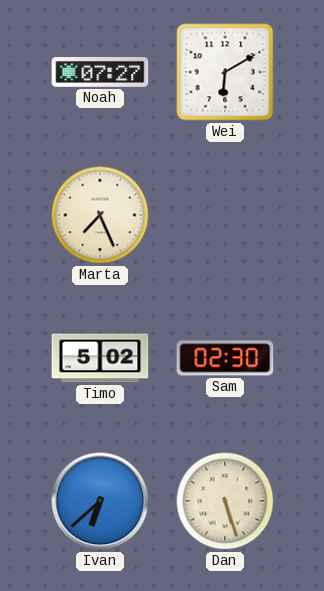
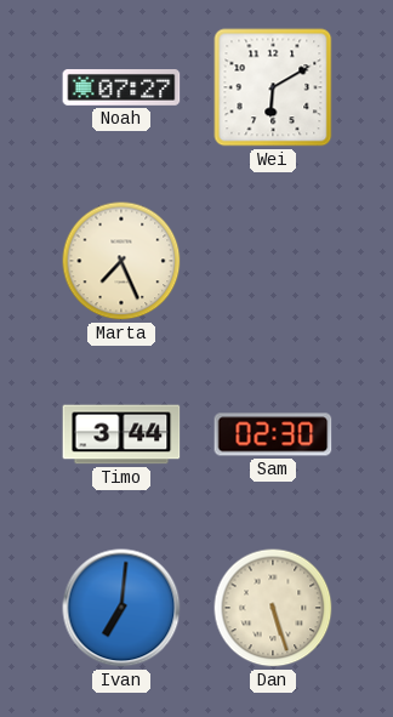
Timo: 5:02 -> 3:44 (121, 434)
Ivan: 6:38 -> 7:01 (121, 608)
